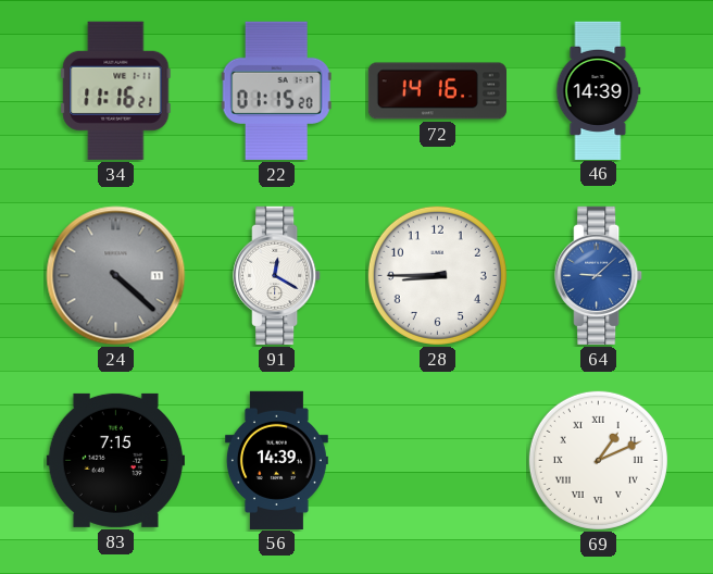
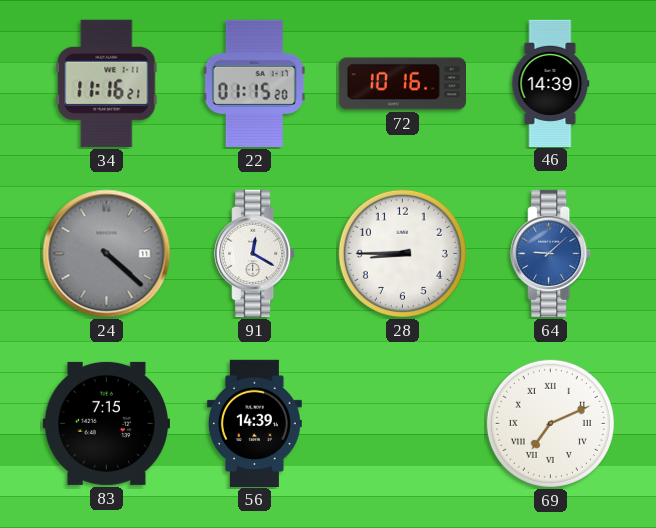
72: 14:16 -> 10:16 (402, 84)
69: 1:11 -> 7:11 (550, 423)
